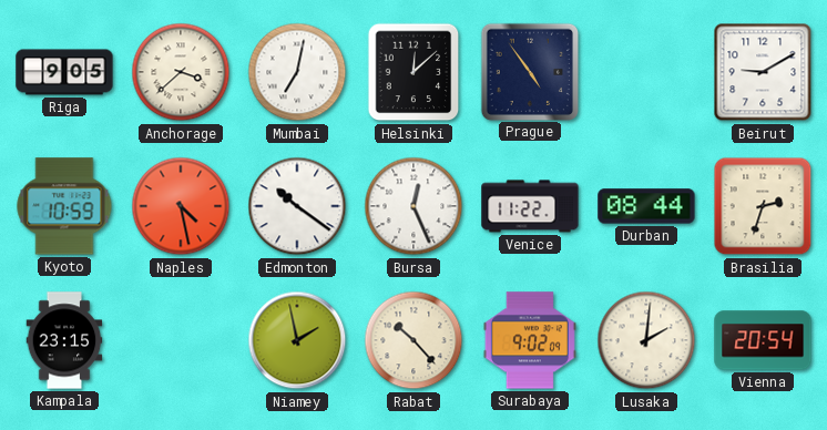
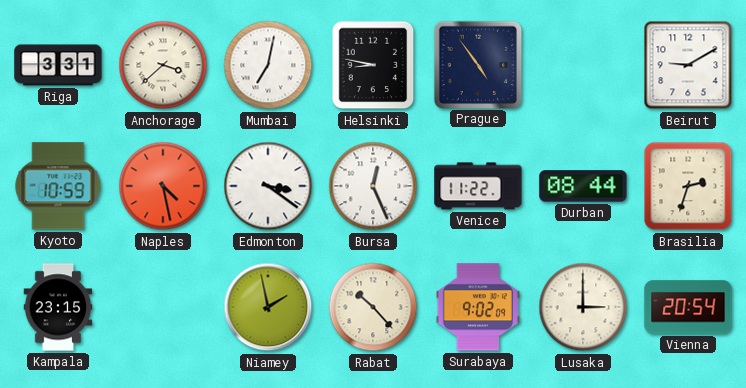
Riga: 9:05 -> 3:31 (58, 65)
Helsinki: 12:08 -> 8:47 (373, 65)
Edmonton: 10:21 -> 3:21 (268, 186)
Lusaka: 2:01 -> 3:00 (583, 307)
